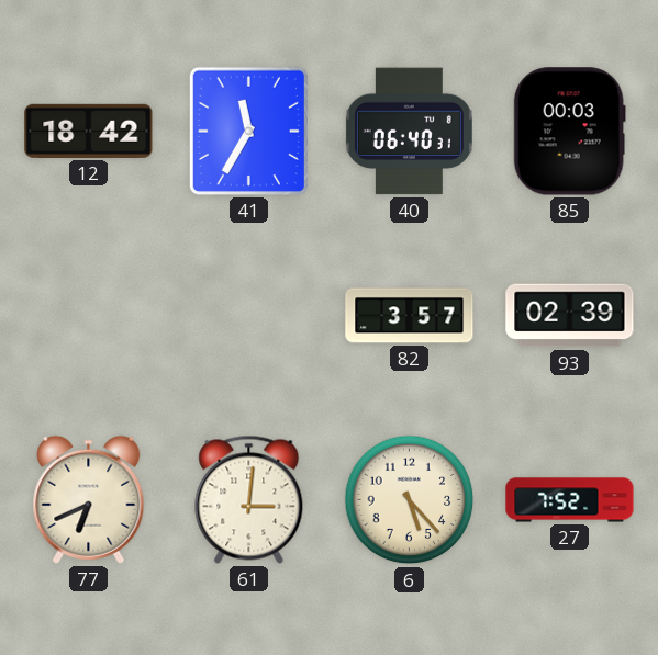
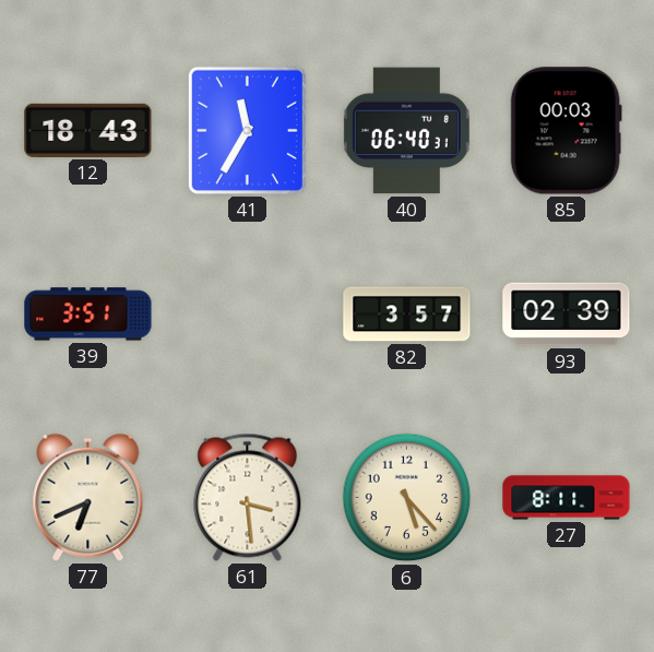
12: 18:42 -> 18:43 (88, 130)
39: none -> 3:51 (88, 315)
61: 3:01 -> 3:29 (248, 497)
27: 7:52 -> 8:11 (567, 498)
